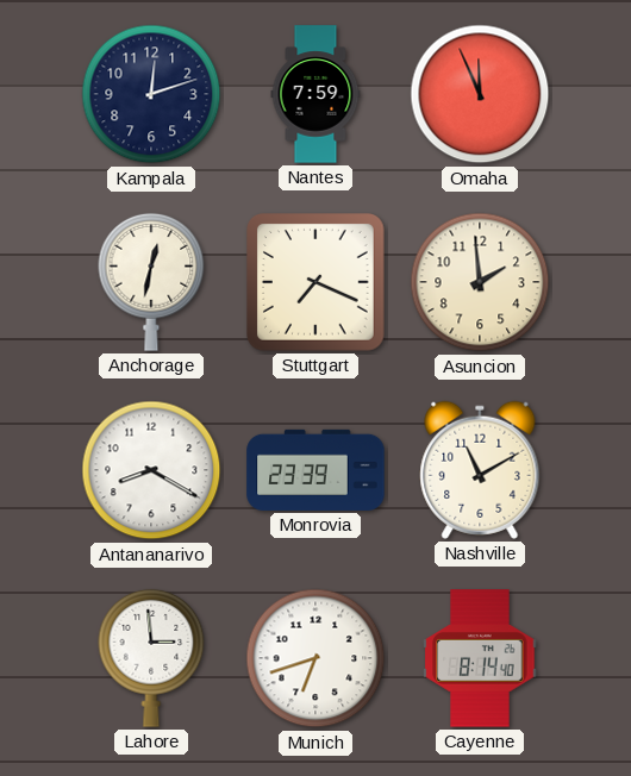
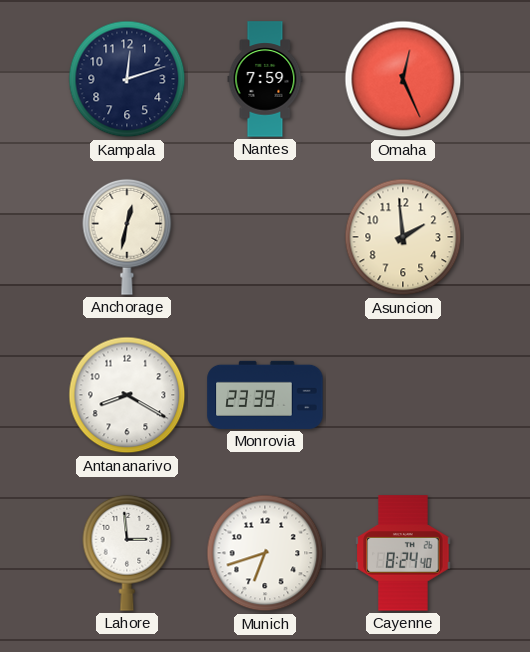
Omaha: 11:56 -> 12:26 (403, 79)
Stuttgart: 7:19 -> none (317, 283)
Nashville: 11:10 -> none (480, 470)
Cayenne: 8:14 -> 8:24 (403, 553)
